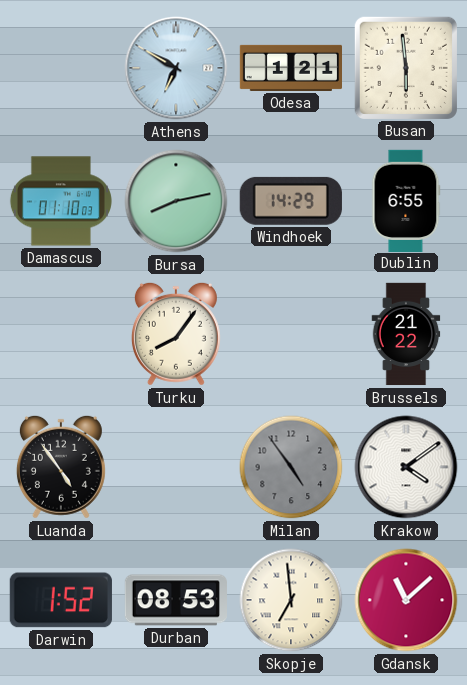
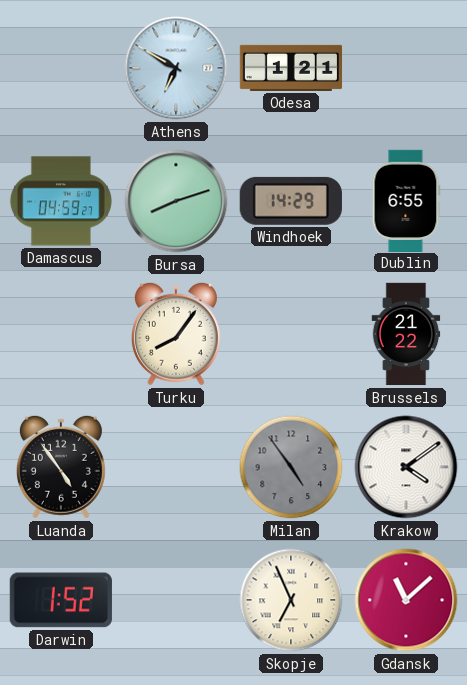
Busan: 5:59 -> none (406, 68)
Damascus: 01:10 -> 04:59 (61, 201)
Bursa: 8:13 -> 8:12 (176, 201)
Durban: 08:53 -> none (176, 600)
Skopje: 6:59 -> 6:56 (291, 600)
